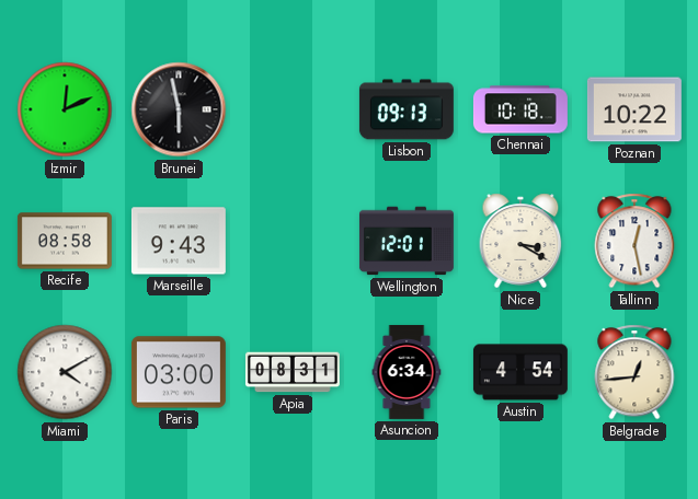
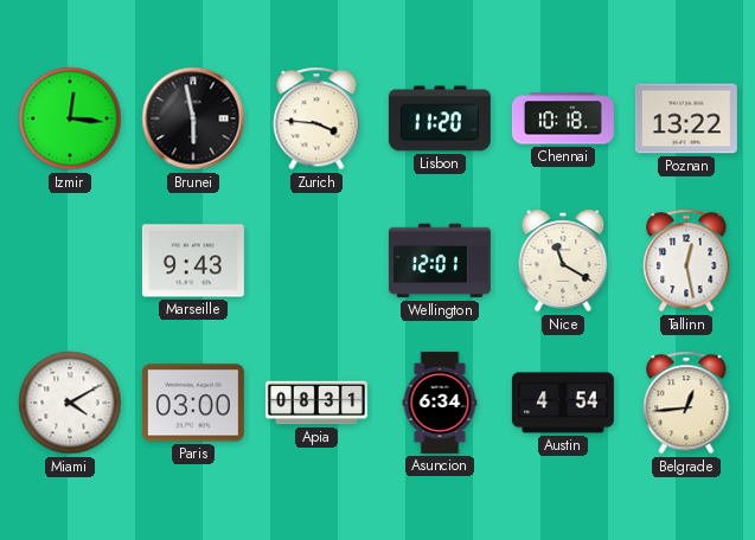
Izmir: 12:11 -> 12:16 (70, 118)
Zurich: none -> 3:46 (316, 118)
Lisbon: 09:13 -> 11:20 (440, 118)
Poznan: 10:22 -> 13:22 (686, 118)
Recife: 08:58 -> none (65, 241)
Nice: 3:20 -> 11:20 (563, 261)
